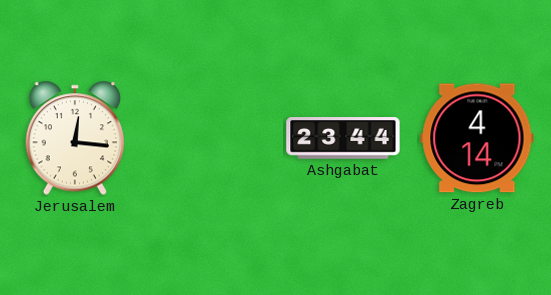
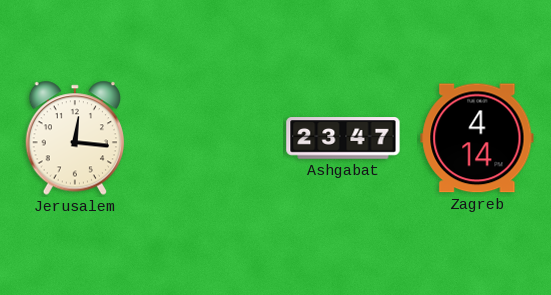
Ashgabat: 23:44 -> 23:47 (343, 138)
